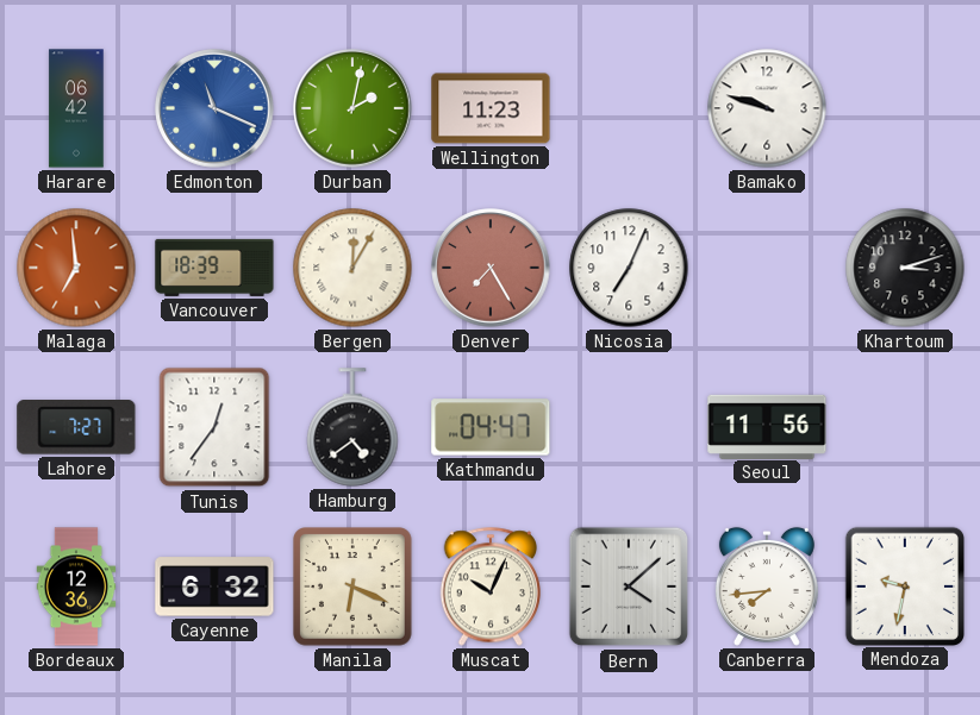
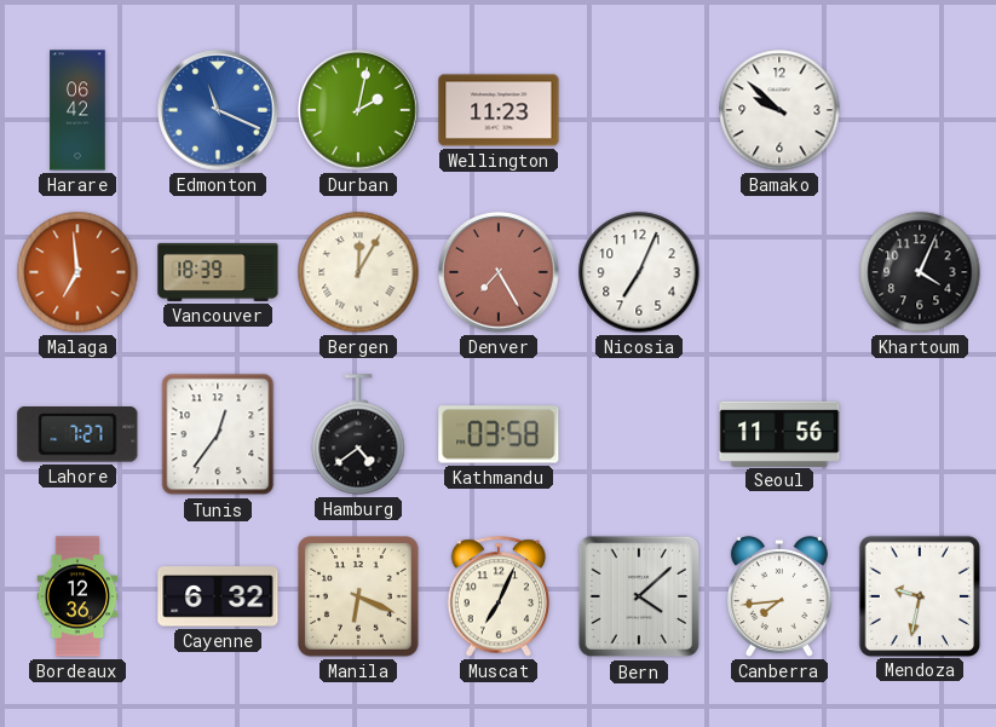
Bamako: 9:48 -> 9:52 (779, 110)
Khartoum: 3:12 -> 4:04 (920, 272)
Kathmandu: 04:47 -> 03:58 (499, 434)
Muscat: 10:04 -> 7:04 (499, 596)
